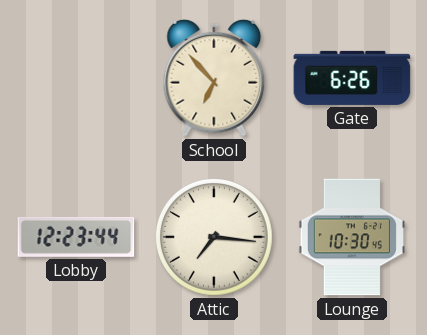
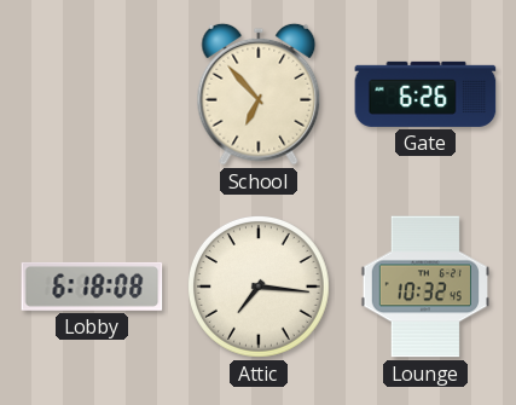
Lobby: 12:23 -> 6:18 (92, 287)
Lounge: 10:30 -> 10:32 (424, 287)
